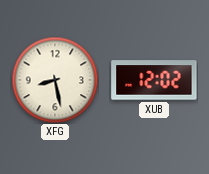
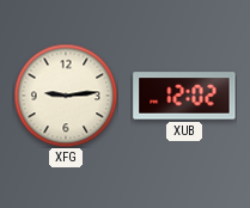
XFG: 8:28 -> 9:14 (66, 96)
